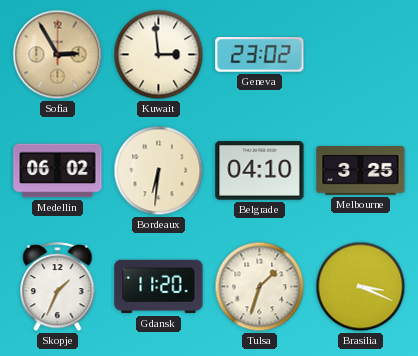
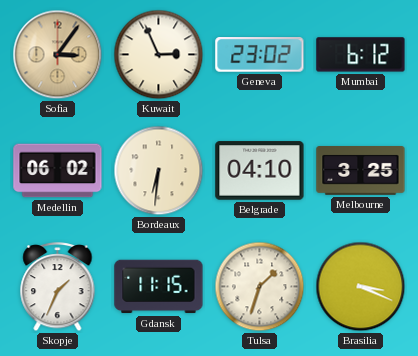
Sofia: 2:55 -> 3:06 (58, 55)
Kuwait: 2:59 -> 2:56 (159, 55)
Mumbai: none -> 6:12 (361, 55)
Gdansk: 11:20 -> 11:15 (159, 287)
